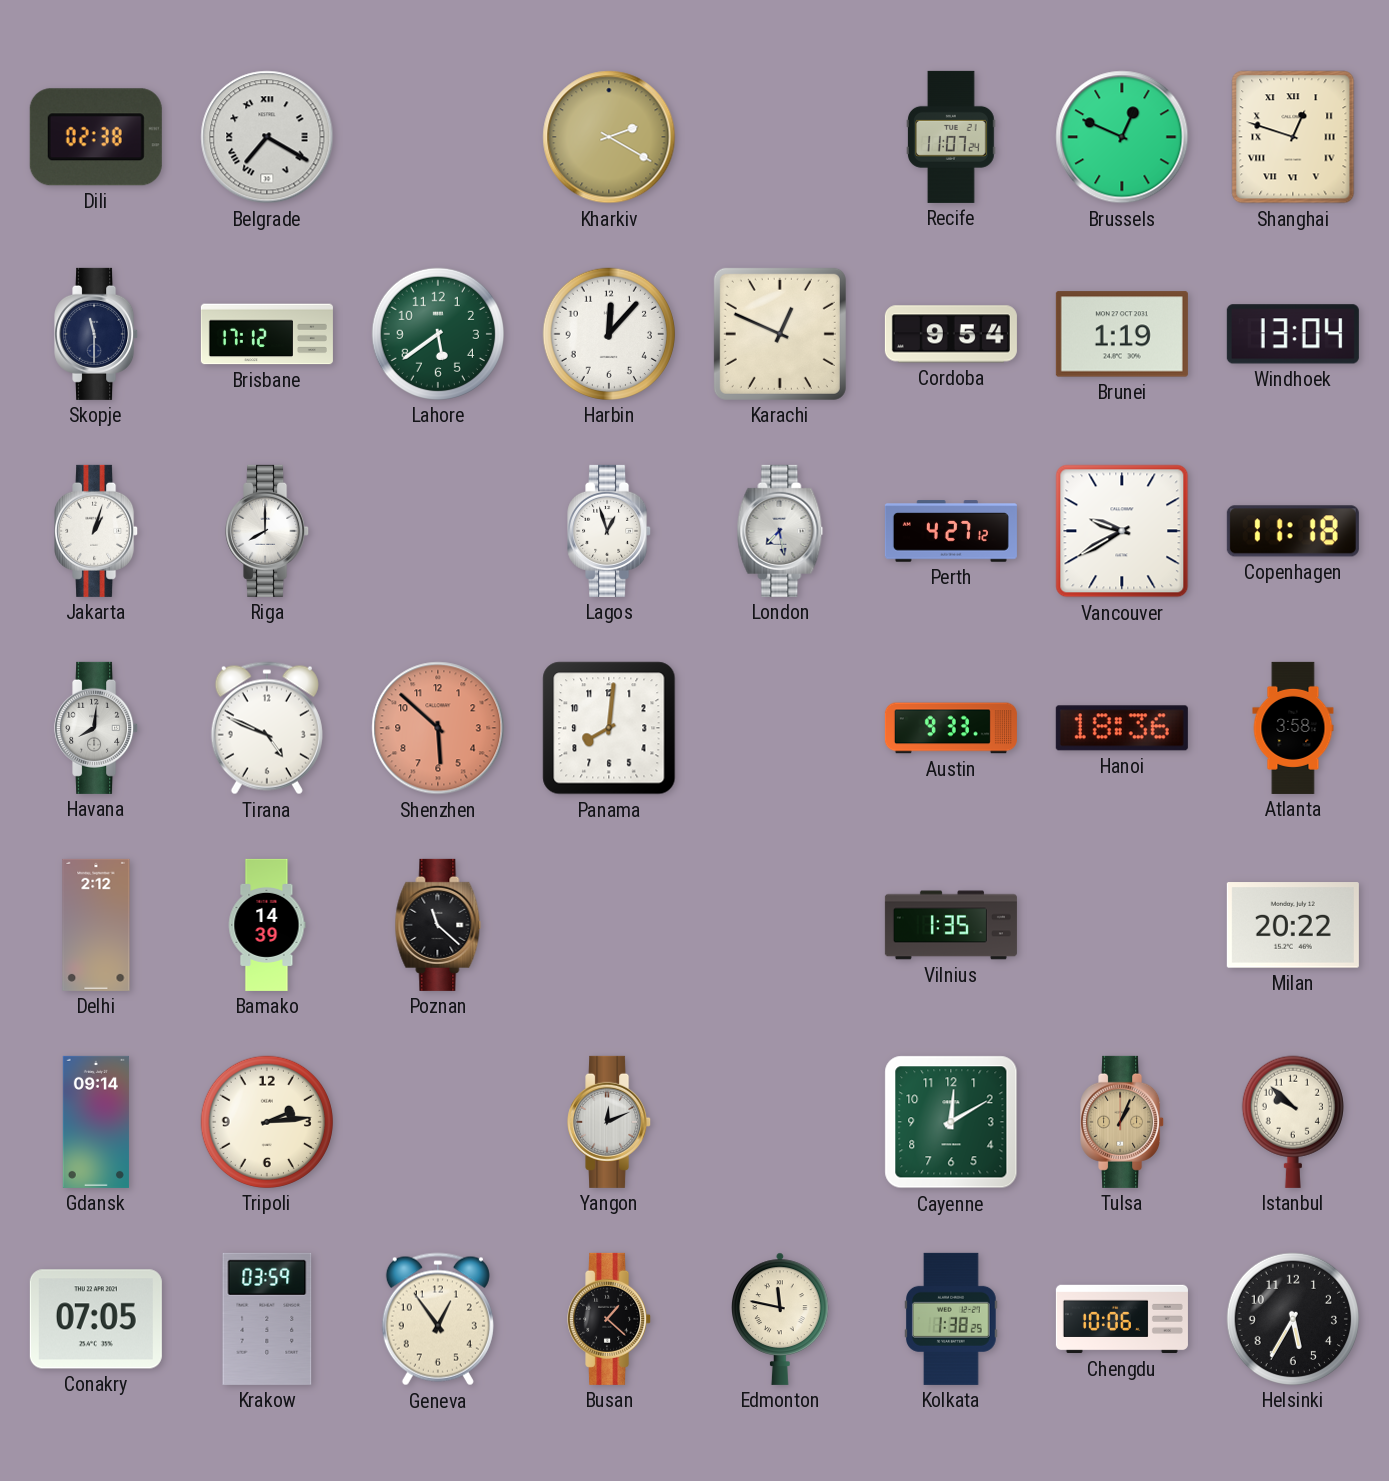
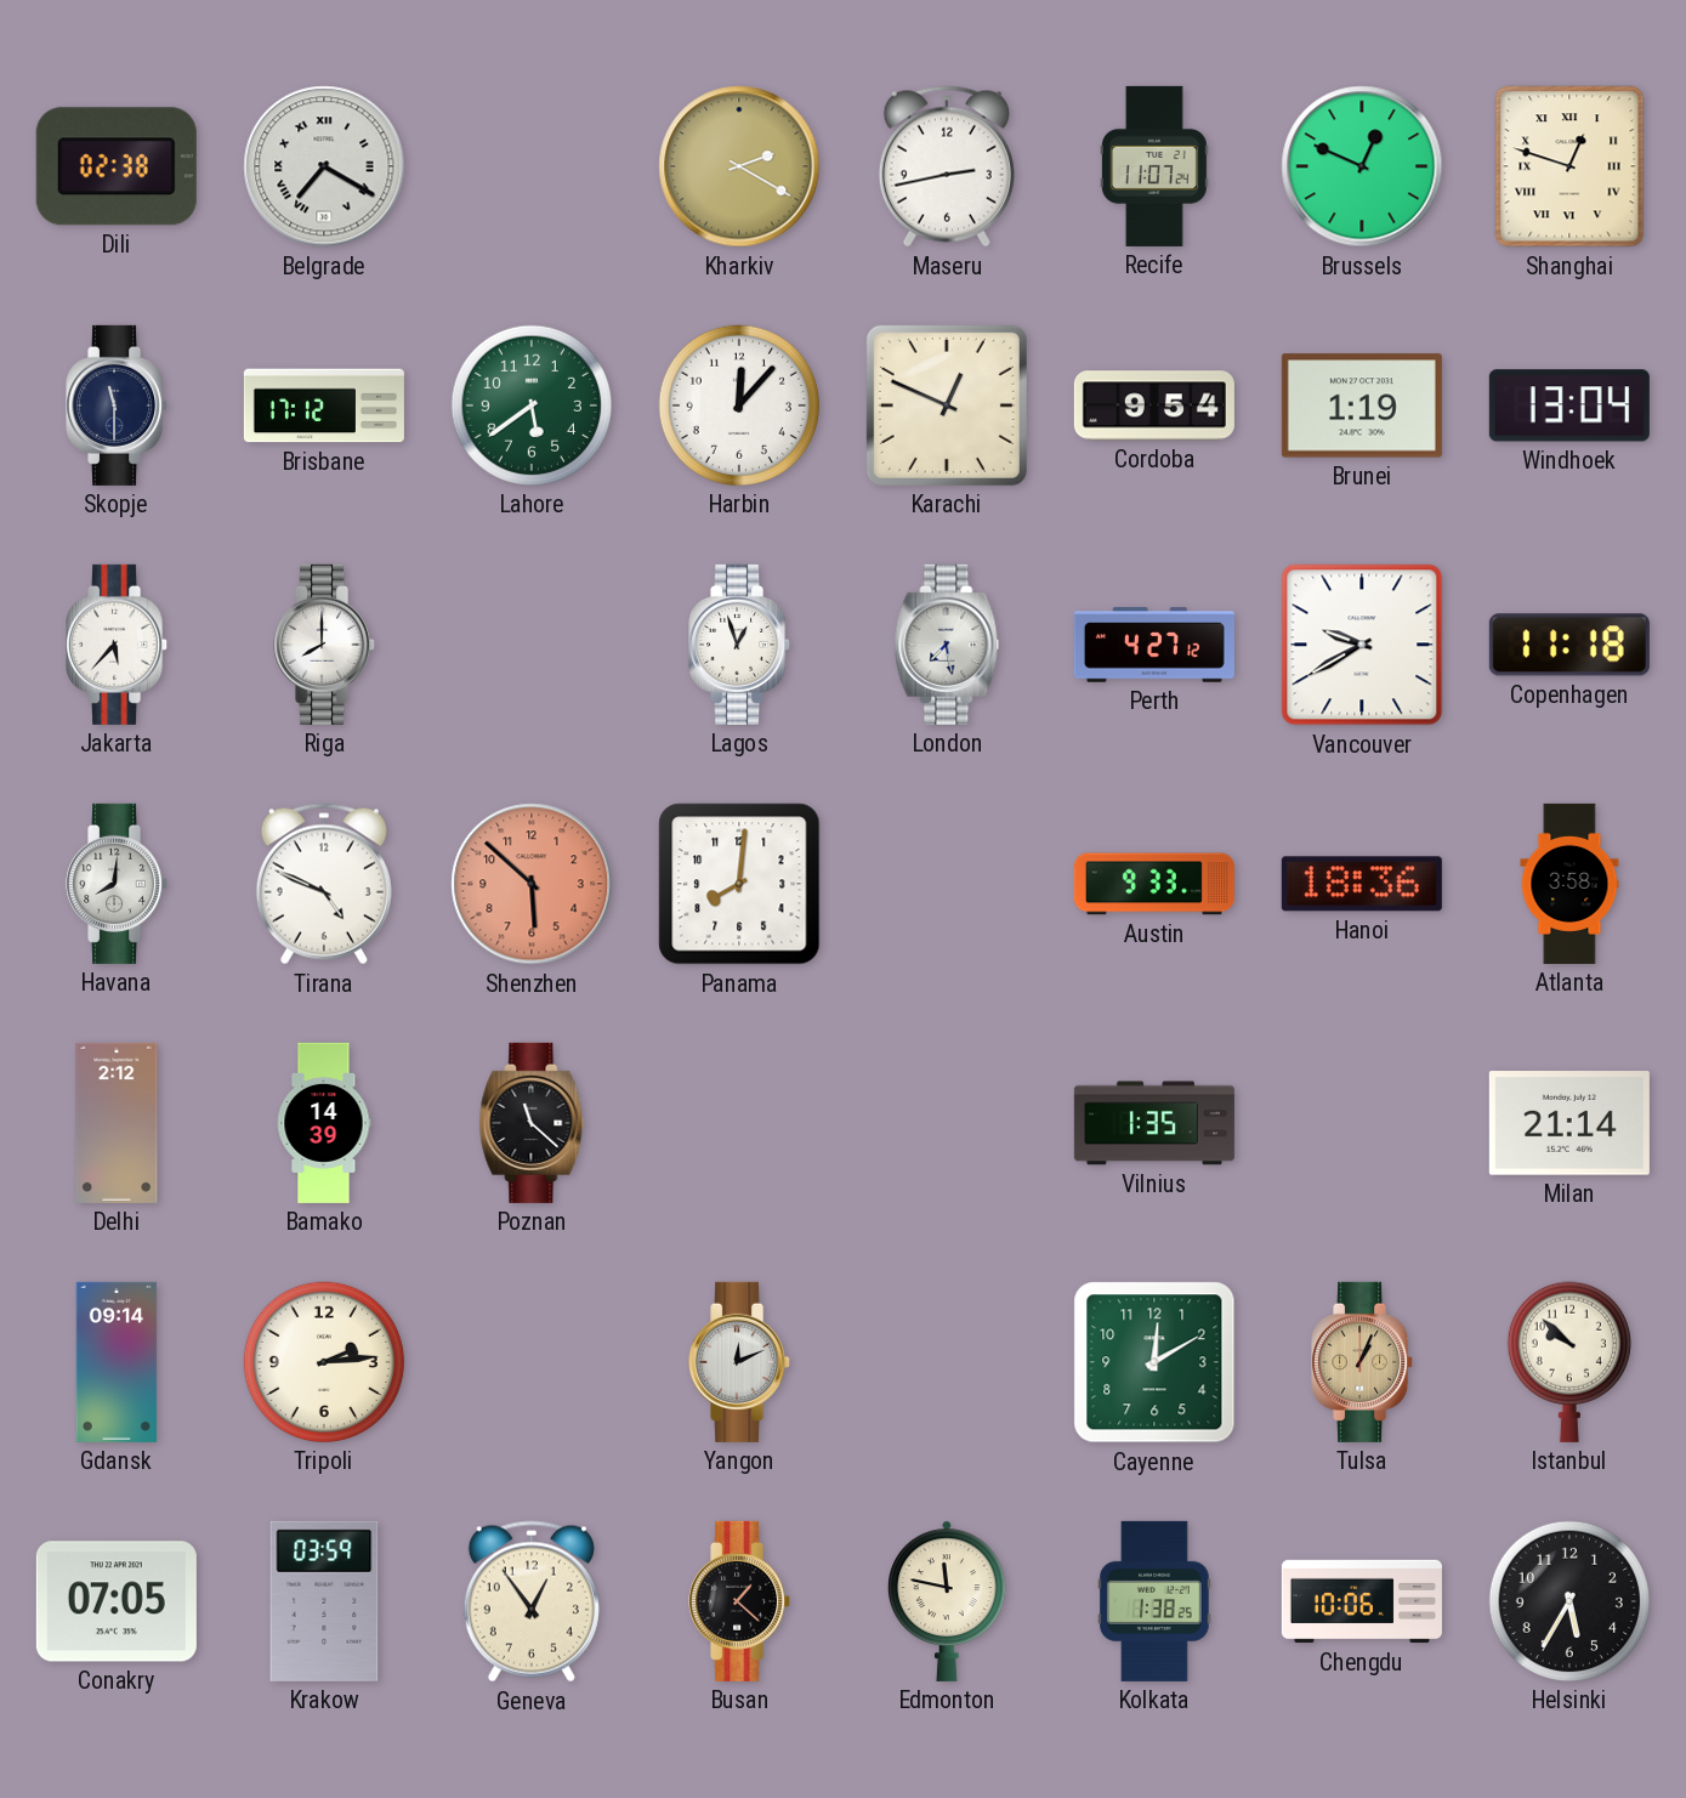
Maseru: none -> 2:43 (947, 166)
Jakarta: 1:03 -> 5:37 (118, 645)
Milan: 20:22 -> 21:14 (1569, 1123)
